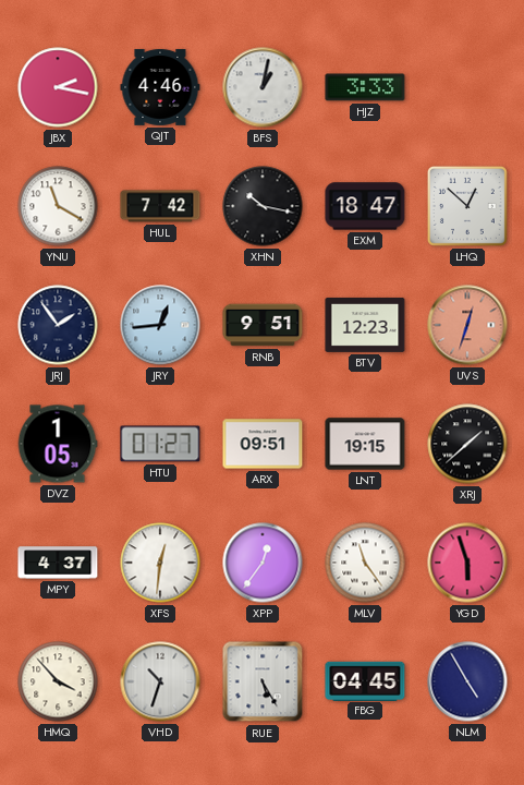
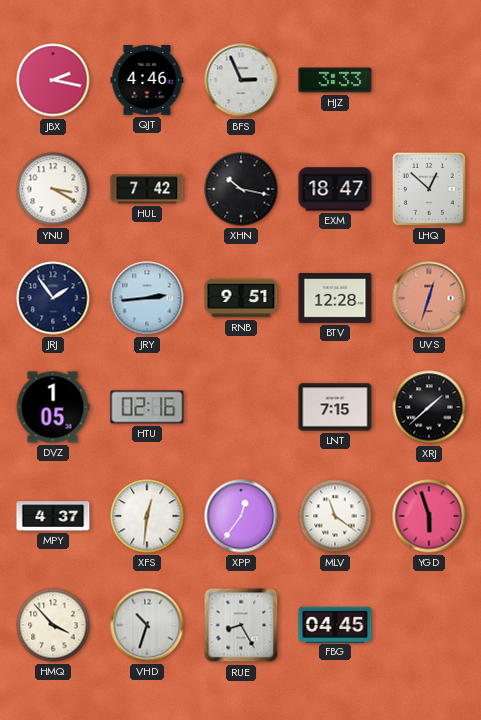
BFS: 1:02 -> 2:56 (241, 80)
YNU: 11:20 -> 3:20 (53, 189)
JRY: 12:44 -> 2:44 (147, 298)
BTV: 12:23 -> 12:28 (335, 298)
HTU: 01:27 -> 02:16 (147, 407)
ARX: 09:51 -> none (263, 444)
LNT: 19:15 -> 7:15 (335, 407)
MLV: 11:24 -> 11:21 (335, 516)
RUE: 5:25 -> 8:25 (241, 625)
NLM: 4:55 -> none (467, 681)
